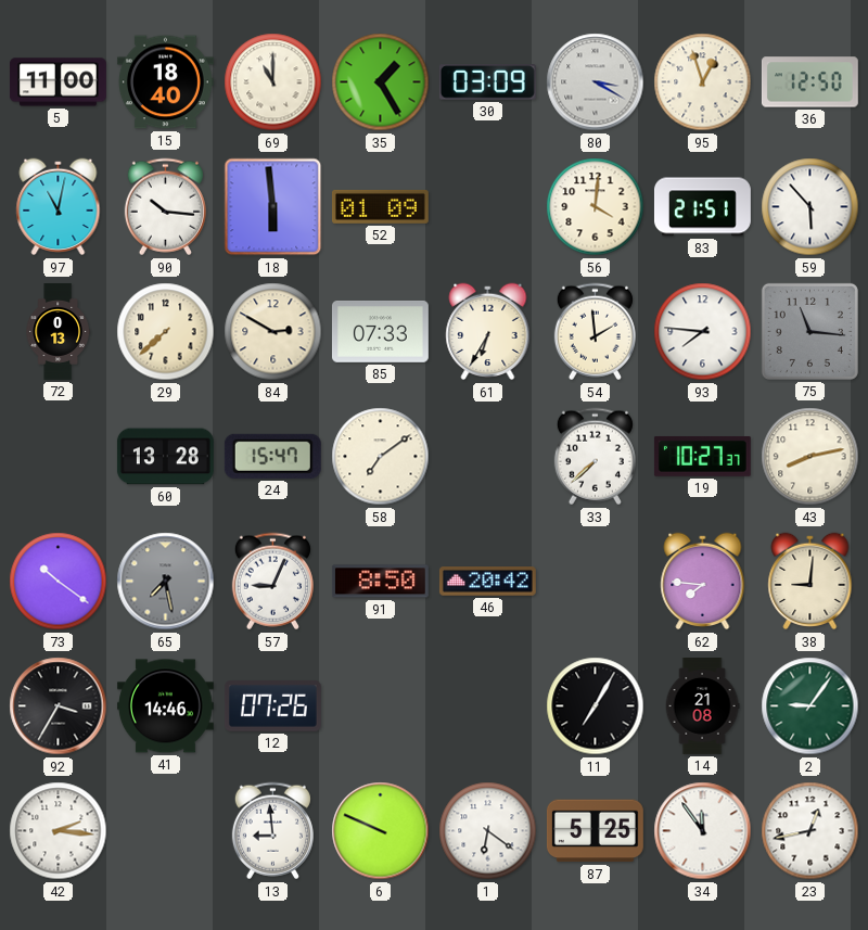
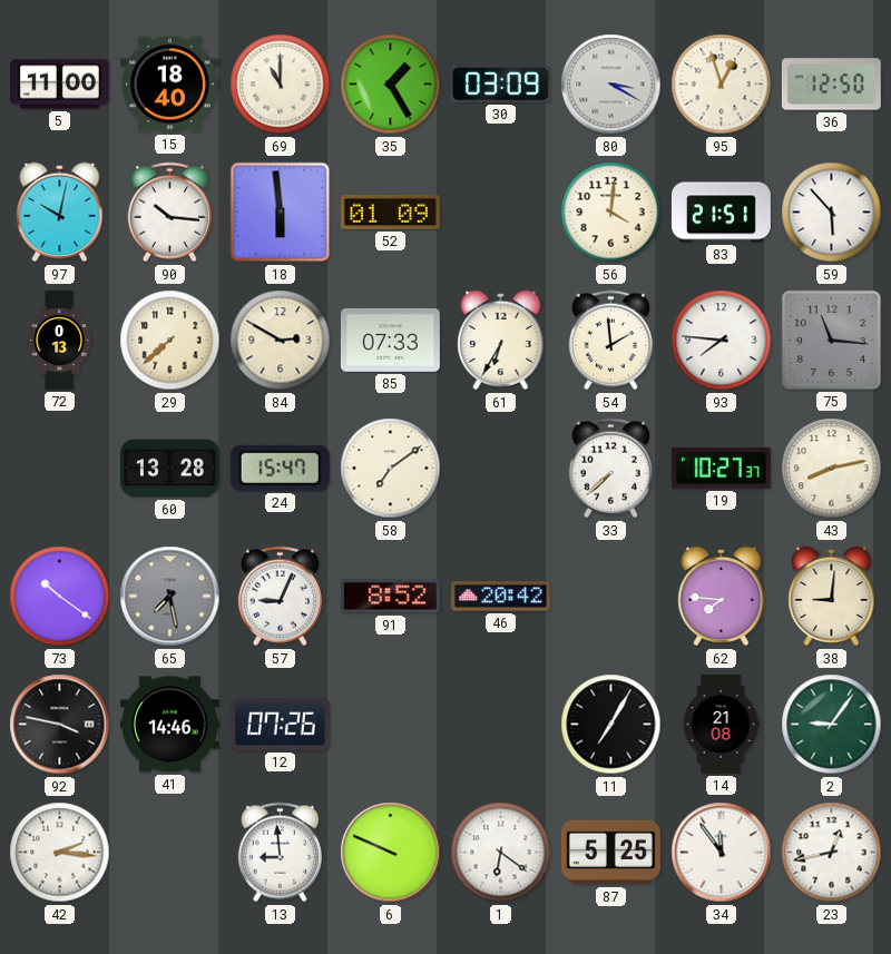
97: 11:02 -> 10:02 (60, 213)
91: 8:50 -> 8:52 (390, 597)
92: 3:35 -> 3:47 (60, 725)
